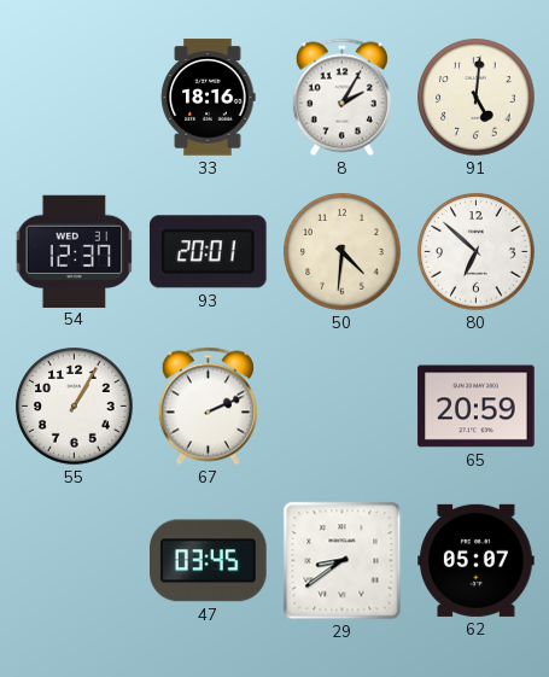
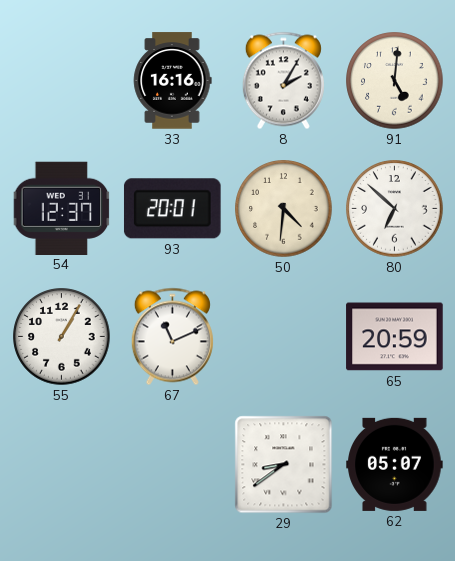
33: 18:16 -> 16:16 (173, 81)
67: 2:11 -> 11:11 (172, 337)
47: 03:45 -> none (209, 561)
